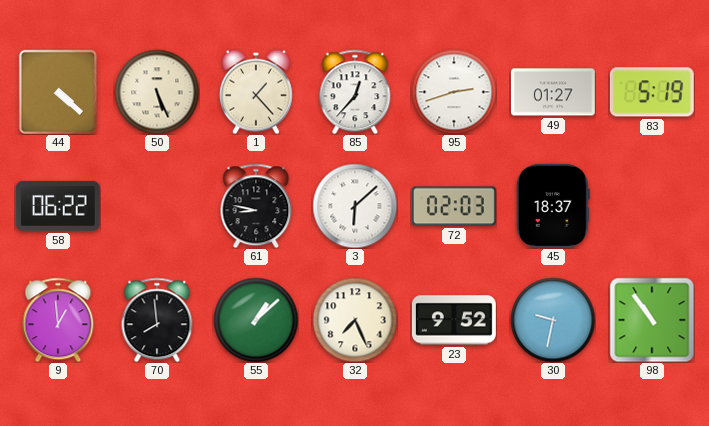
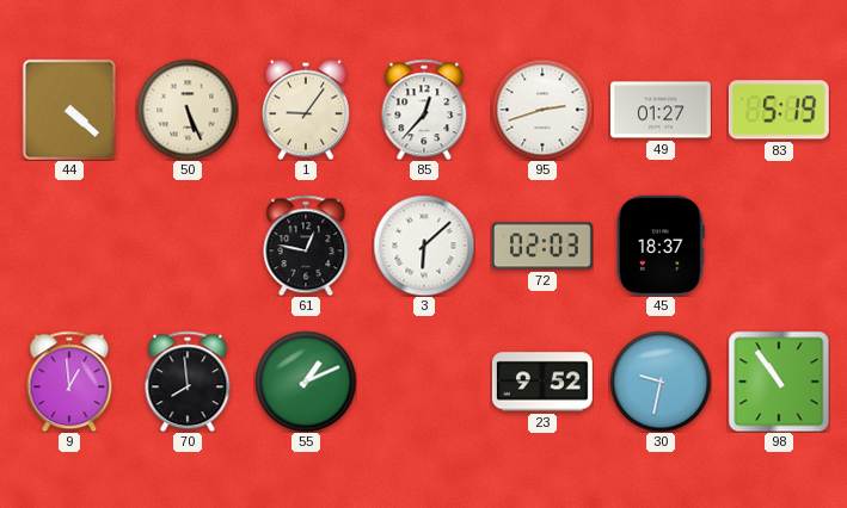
1: 1:23 -> 9:06 (306, 110)
58: 06:22 -> none (58, 206)
61: 8:47 -> 12:47 (306, 246)
55: 1:08 -> 1:11 (306, 382)
32: 7:26 -> none (355, 320)
